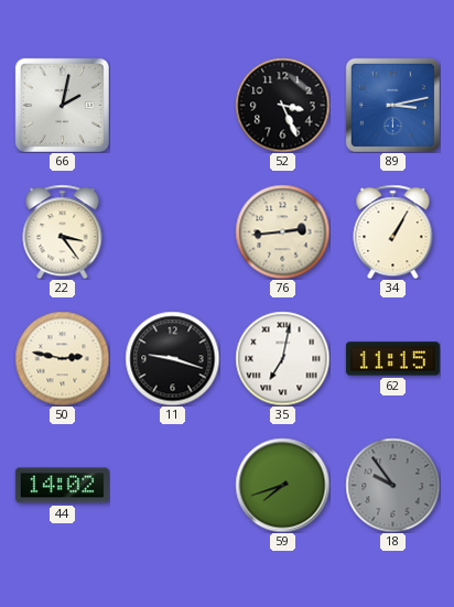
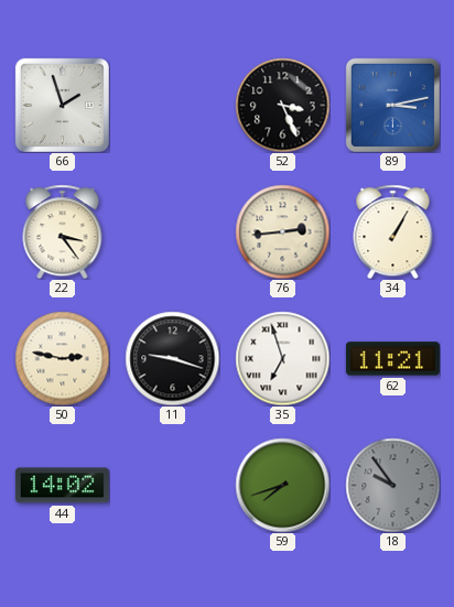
66: 2:02 -> 1:57 (62, 105)
35: 7:02 -> 6:57 (282, 358)
62: 11:15 -> 11:21 (392, 359)
